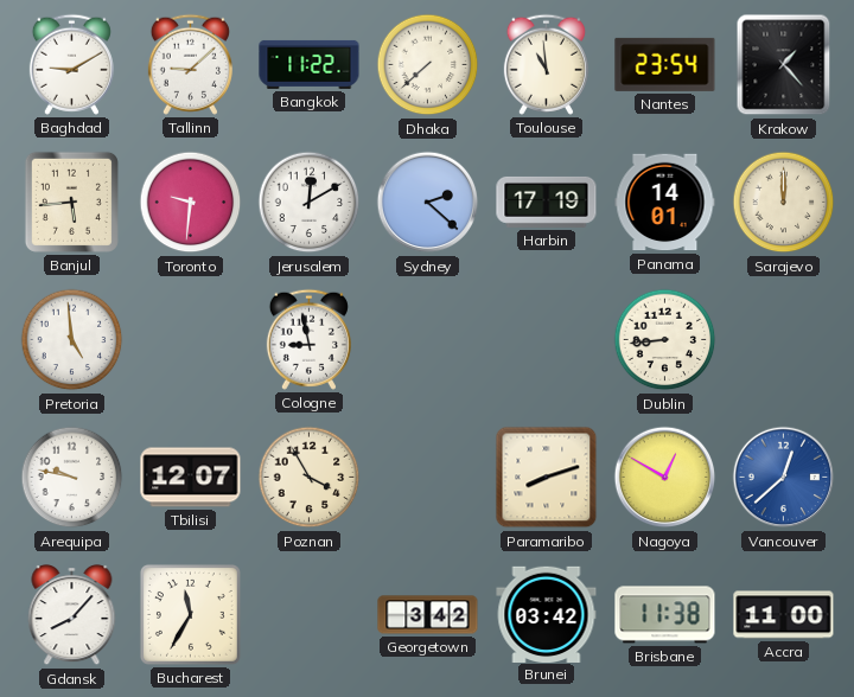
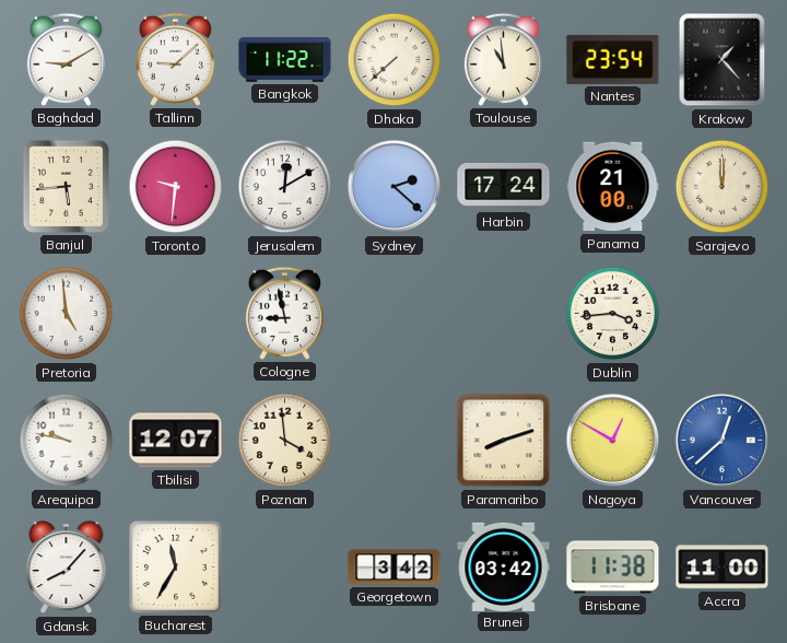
Harbin: 17:19 -> 17:24 (504, 186)
Panama: 14:01 -> 21:00 (613, 187)
Dublin: 8:44 -> 3:44 (613, 314)
Poznan: 3:55 -> 3:59 (285, 441)
